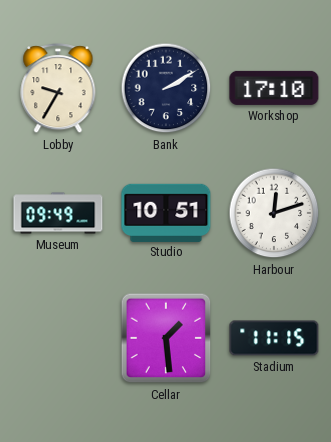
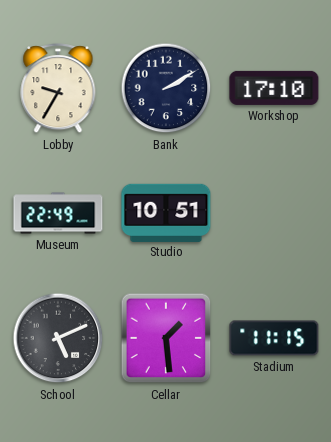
Museum: 09:49 -> 22:49 (58, 213)
Harbour: 12:12 -> none (274, 213)
School: none -> 5:11 (58, 338)
